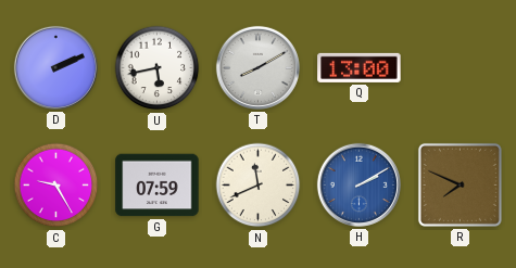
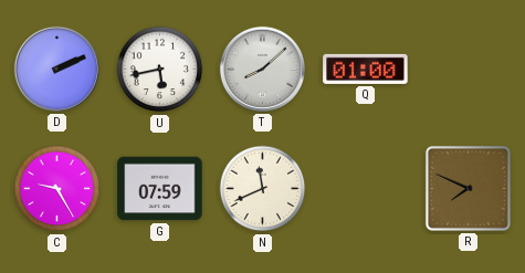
T: 8:10 -> 8:08 (262, 69)
Q: 13:00 -> 01:00 (366, 69)
H: 2:10 -> none (358, 184)
